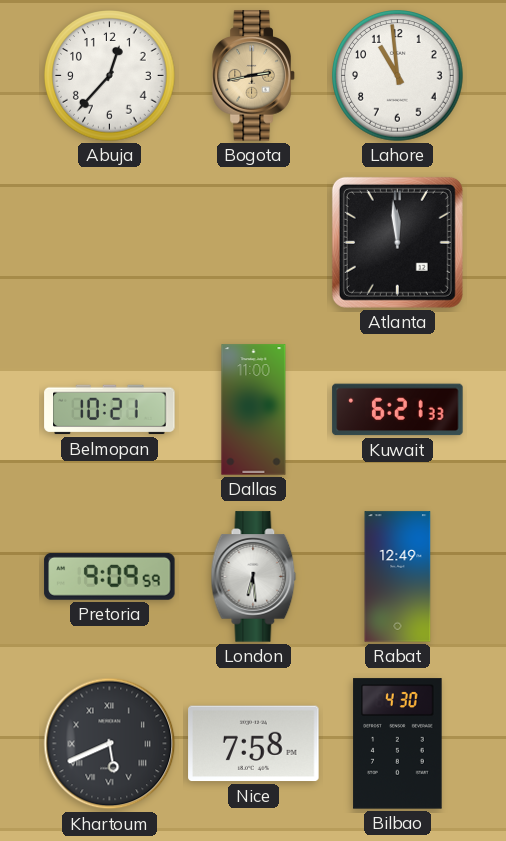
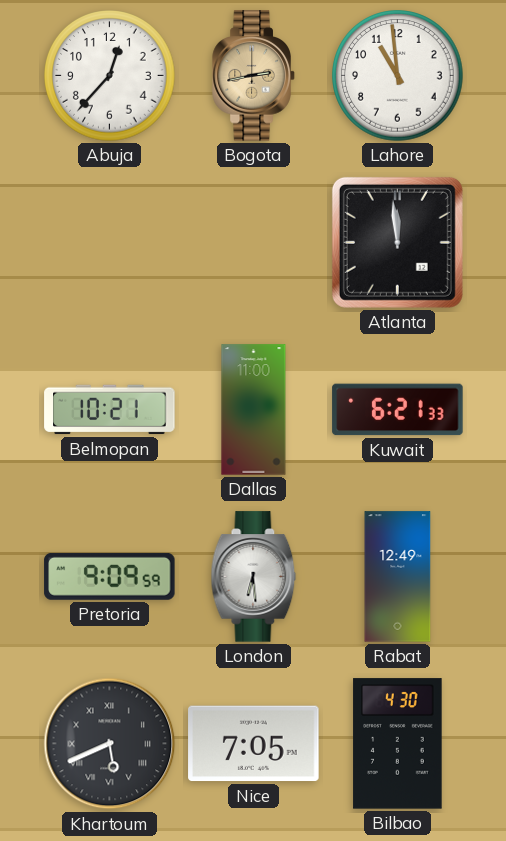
Nice: 7:58 -> 7:05 (254, 744)
